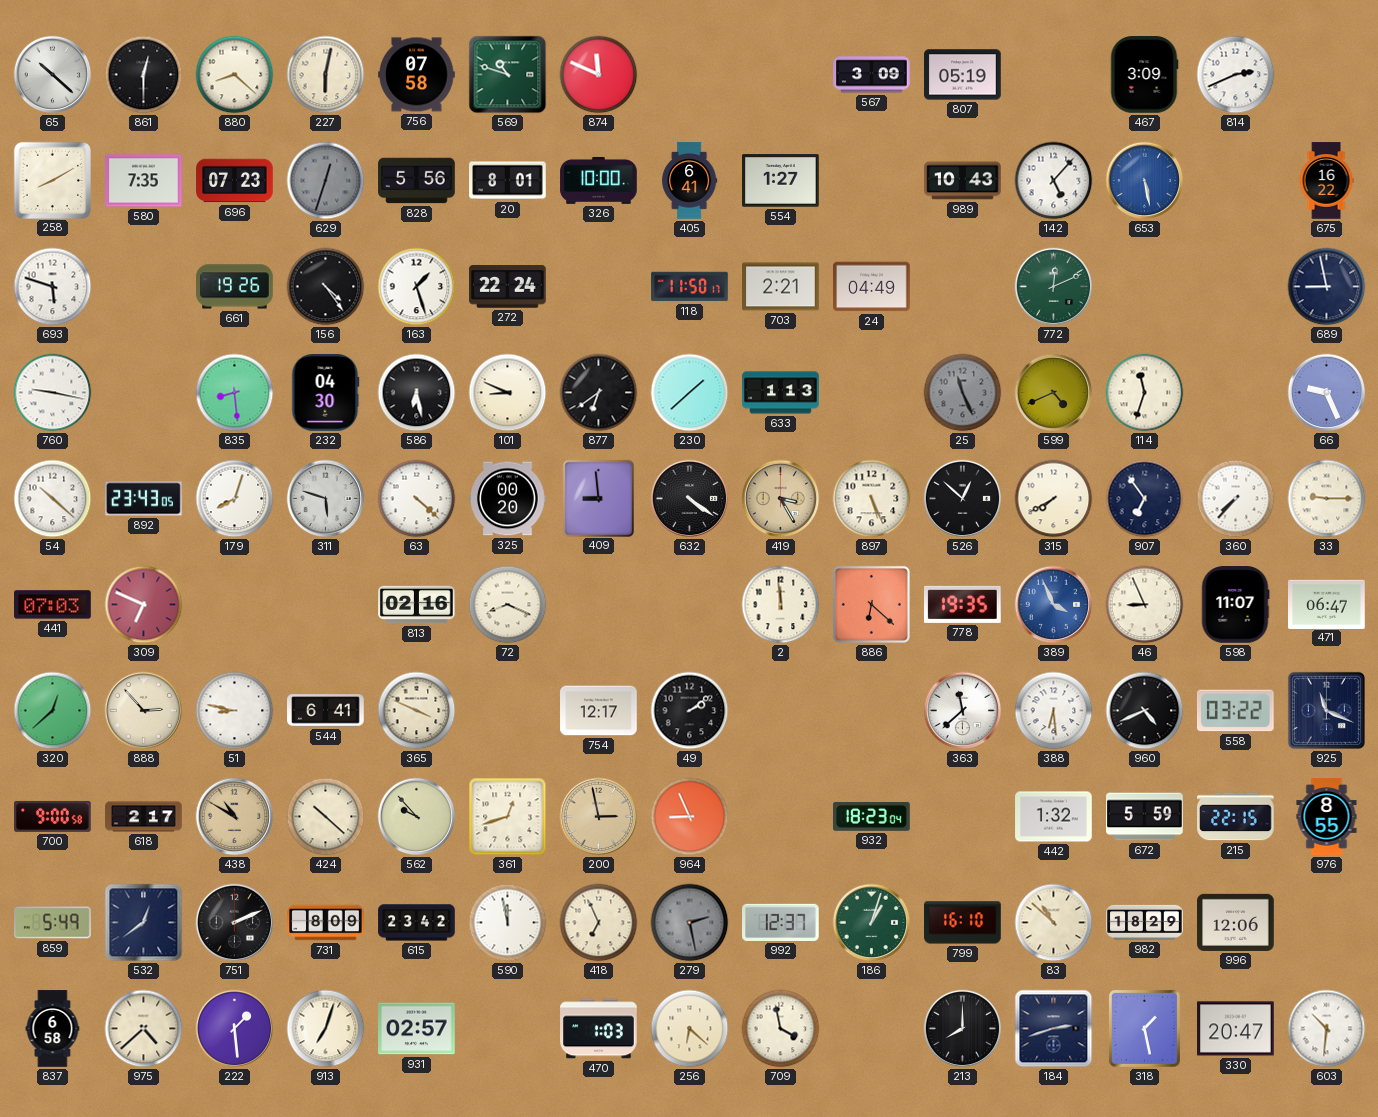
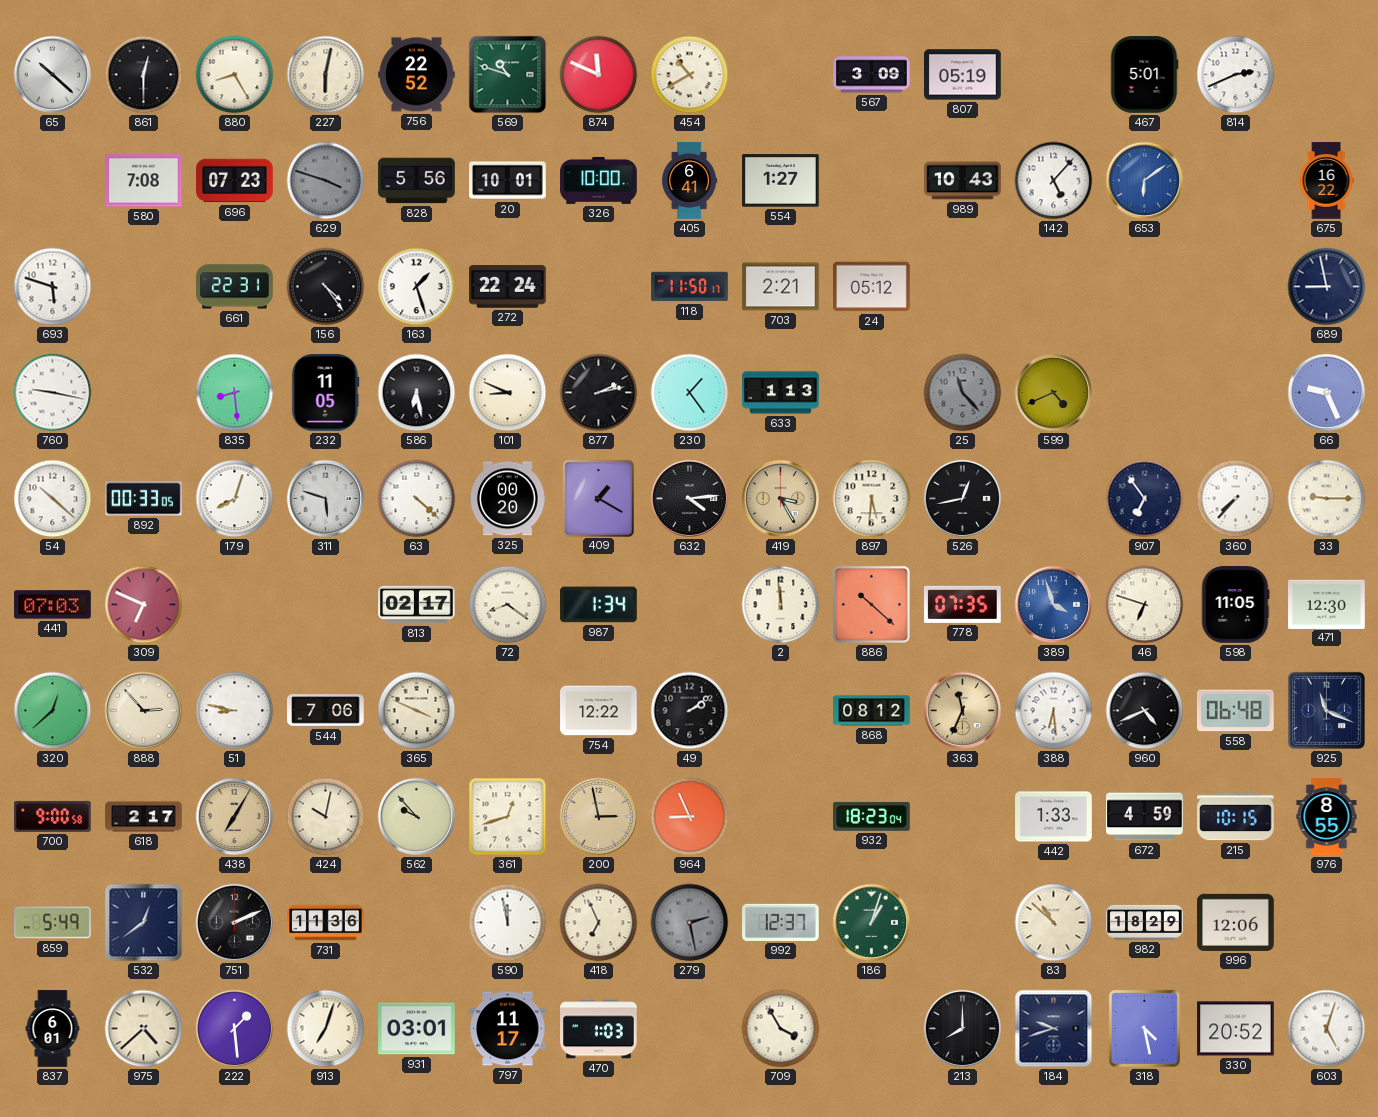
880: 8:22 -> 8:25 (235, 75)
756: 07:58 -> 22:52 (417, 75)
454: none -> 10:40 (690, 75)
467: 3:09 -> 5:01 (1144, 75)
258: 8:10 -> none (52, 180)
580: 7:35 -> 7:08 (144, 181)
629: 12:33 -> 3:48 (326, 181)
20: 8:01 -> 10:01 (508, 181)
653: 5:28 -> 6:09 (1145, 181)
661: 19:26 -> 22:31 (235, 287)
24: 04:49 -> 05:12 (872, 287)
772: 12:11 -> none (1054, 287)
232: 04:30 -> 11:05 (326, 393)
877: 6:39 -> 2:13 (599, 393)
230: 1:38 -> 1:24 (690, 393)
25: 11:26 -> 11:23 (963, 393)
114: 11:33 -> none (1145, 393)
892: 23:43 -> 00:33 (144, 499)
409: 8:59 -> 1:20 (598, 498)
632: 4:21 -> 4:14 (690, 499)
897: 5:26 -> 5:31 (872, 499)
526: 12:52 -> 12:43 (963, 499)
315: 7:40 -> none (1054, 499)
813: 02:16 -> 02:17 (417, 605)
72: 8:19 -> 8:21 (508, 605)
987: none -> 1:34 (599, 605)
886: 6:22 -> 10:22 (871, 604)
778: 19:35 -> 07:35 (963, 604)
389: 3:56 -> 3:57 (1054, 605)
46: 8:56 -> 6:48 (1145, 605)
598: 11:07 -> 11:05 (1235, 605)
471: 06:47 -> 12:30 (1327, 604)
544: 6:41 -> 7:06 (326, 711)
754: 12:17 -> 12:22 (599, 711)
868: none -> 08:12 (872, 711)
363: 11:38 -> 11:34 (963, 711)
363 dial: white -> champagne (963, 711)
558: 03:22 -> 06:48 (1236, 711)
438: 10:50 -> 7:05 (235, 817)
424: 10:22 -> 10:02 (326, 817)
442: 1:32 -> 1:33 (1054, 817)
672: 5:59 -> 4:59 (1145, 817)
215: 22:15 -> 10:15 (1236, 817)
731: 8:09 -> 11:36 (326, 923)
615: 23:42 -> none (417, 923)
799: 16:10 -> none (963, 923)
837: 6:58 -> 6:01 (53, 1029)
931: 02:57 -> 03:01 (417, 1029)
797: none -> 11:17 (508, 1029)
256: 6:22 -> none (690, 1029)
709: 3:58 -> 3:55 (781, 1029)
184: 2:42 -> 9:42 (1054, 1029)
318: 1:28 -> 4:28 (1144, 1028)
330: 20:47 -> 20:52 (1236, 1029)
603: 10:31 -> 5:03 (1327, 1029)
